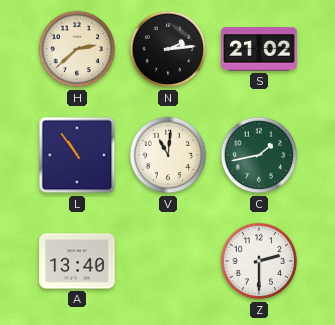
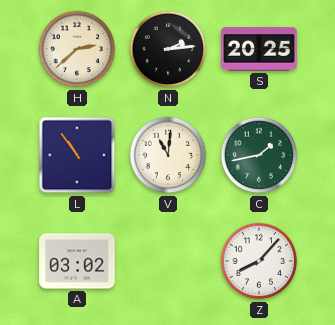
S: 21:02 -> 20:25 (259, 49)
A: 13:40 -> 03:02 (77, 261)
Z: 2:30 -> 8:07 (259, 261)
